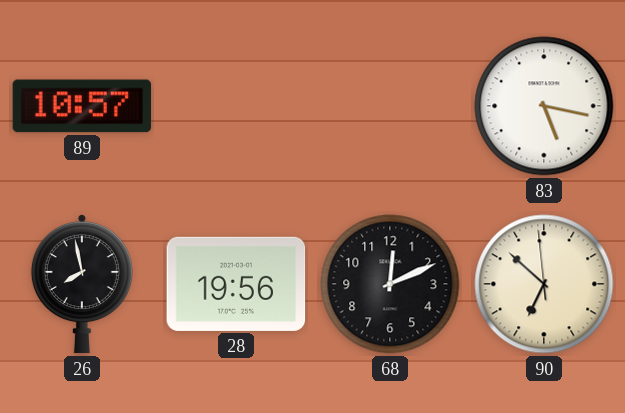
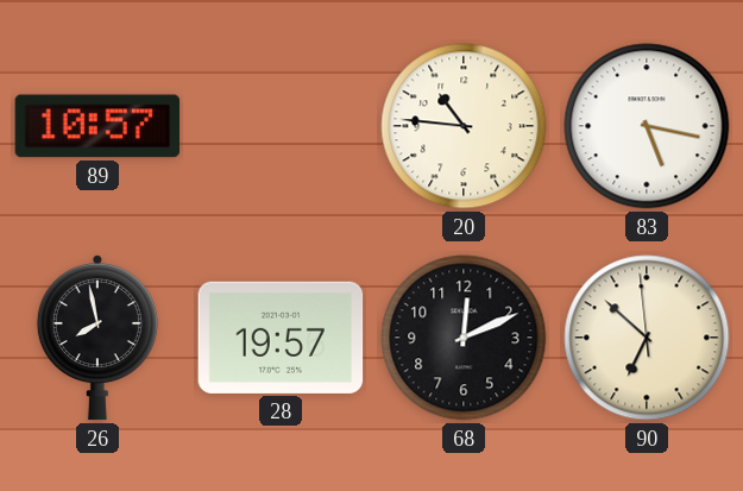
20: none -> 10:46 (464, 126)
28: 19:56 -> 19:57 (281, 338)
